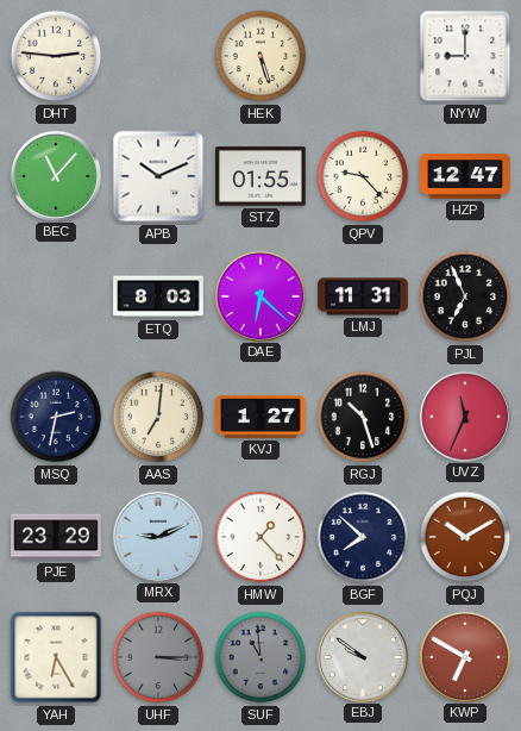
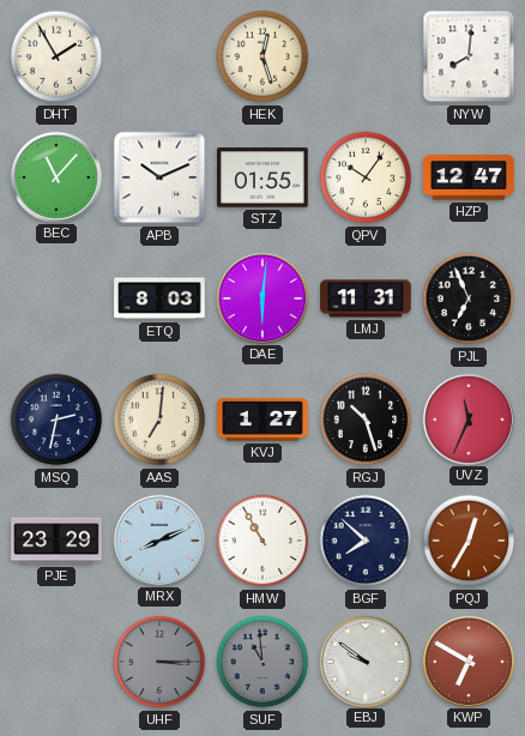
DHT: 2:46 -> 1:55 (56, 56)
HEK: 5:27 -> 12:27 (262, 56)
NYW: 9:00 -> 8:01 (469, 56)
QPV: 9:23 -> 10:06 (366, 177)
DAE: 6:22 -> 6:01 (261, 297)
MRX: 9:11 -> 8:11 (158, 539)
HMW: 1:23 -> 10:55 (262, 541)
PQJ: 10:10 -> 12:35 (469, 541)
YAH: 6:25 -> none (56, 657)
